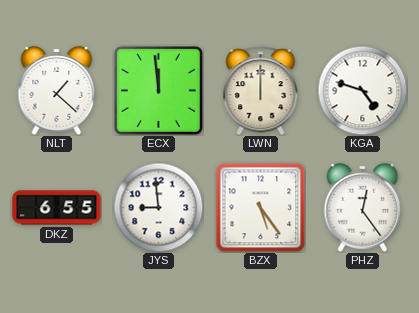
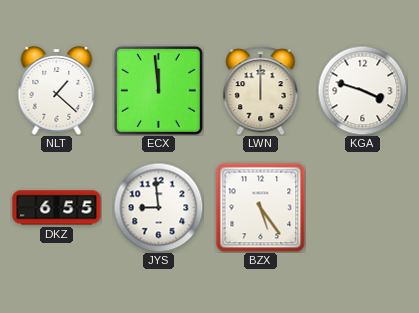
KGA: 4:48 -> 3:48 (362, 90)
PHZ: 12:24 -> none (363, 208)
